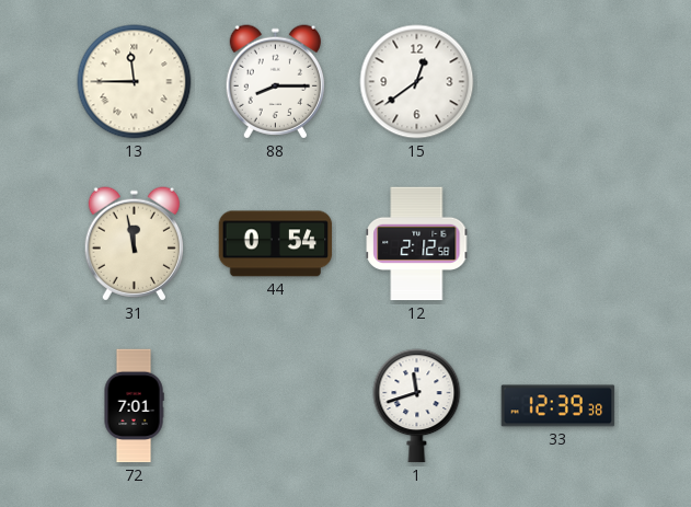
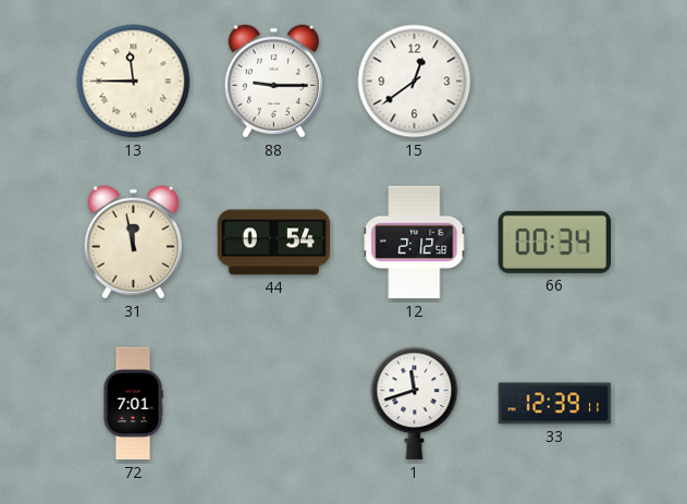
88: 8:15 -> 9:15 (273, 82)
66: none -> 00:34 (554, 242)
33: 12:39:38 -> 12:39:11 (555, 404)
